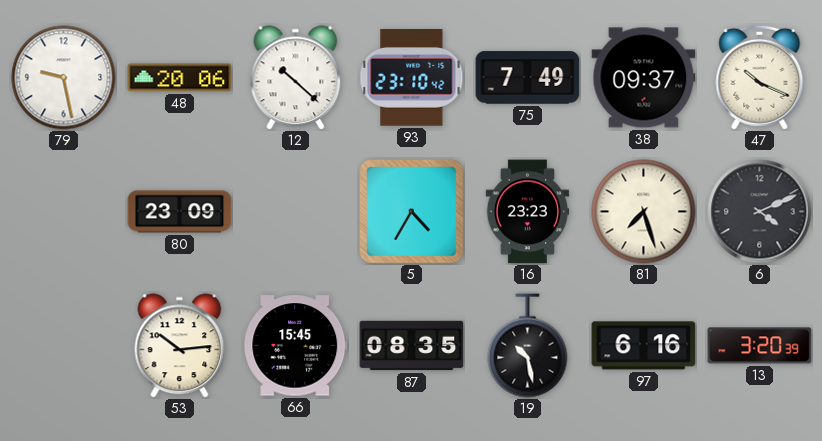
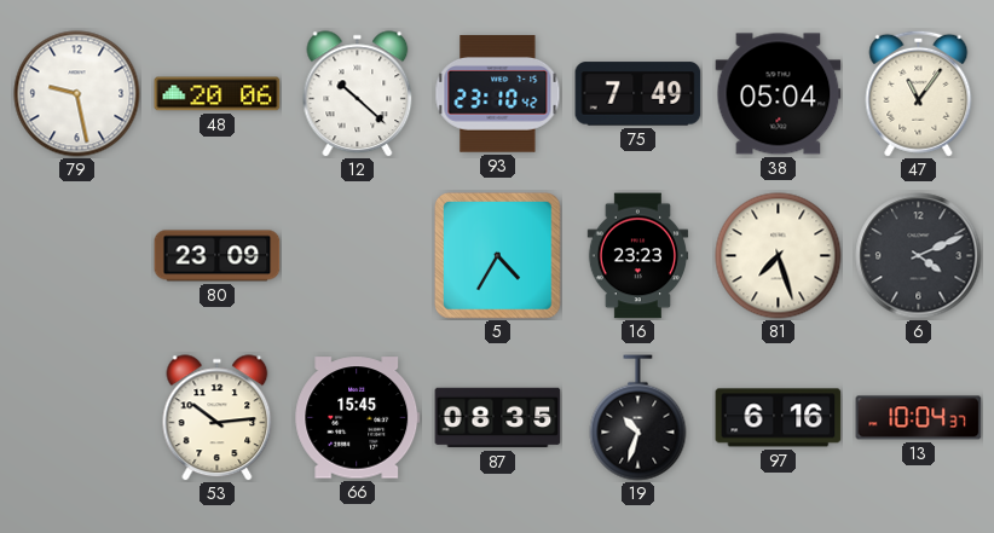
38: 09:37 -> 05:04 (779, 94)
47: 10:19 -> 11:06 (919, 93)
19: 10:28 -> 10:33 (638, 418)
13: 3:20 -> 10:04 (919, 418)
